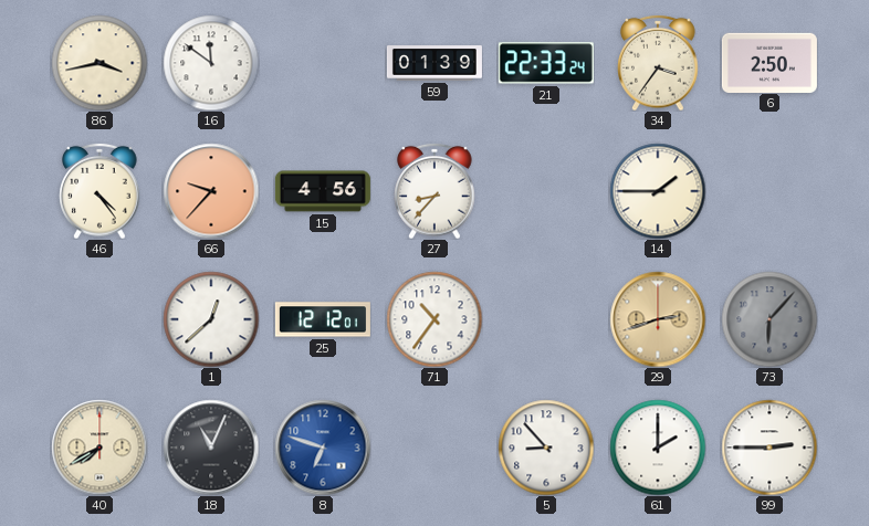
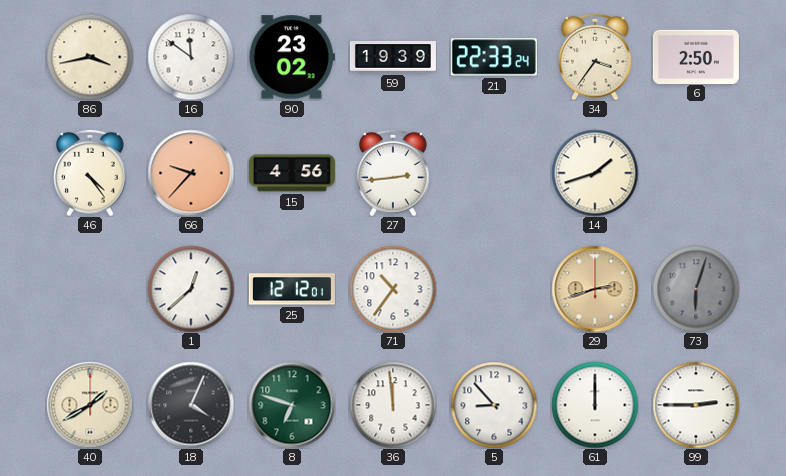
90: none -> 23:02 (292, 57)
59: 01:39 -> 19:39 (393, 57)
27: 8:37 -> 2:44 (393, 173)
14: 1:45 -> 1:42 (595, 173)
73: 6:07 -> 6:03 (696, 289)
40: 7:40 -> 1:40 (90, 405)
18: 11:04 -> 4:04 (191, 405)
8 dial: blue -> green (292, 405)
36: none -> 11:59 (393, 405)
61: 2:00 -> 12:00 (595, 405)
